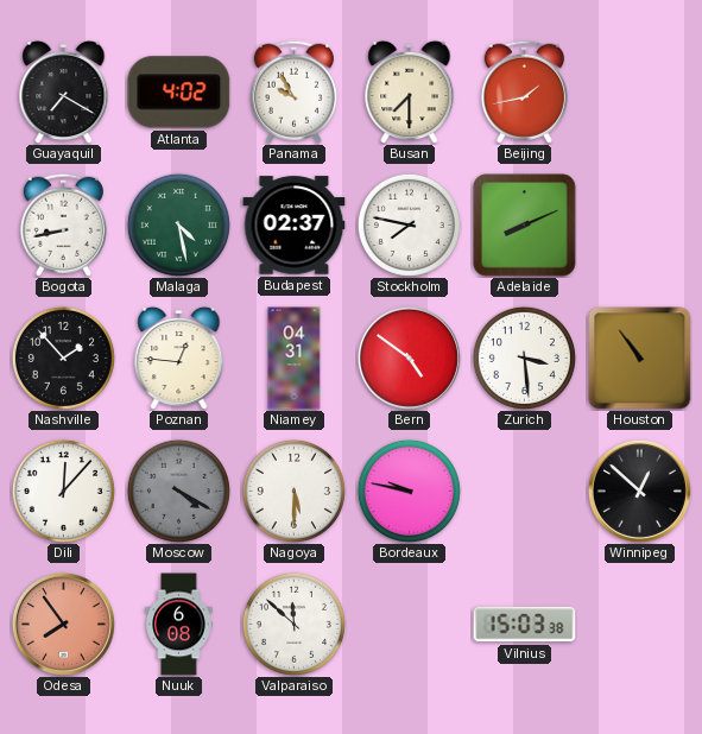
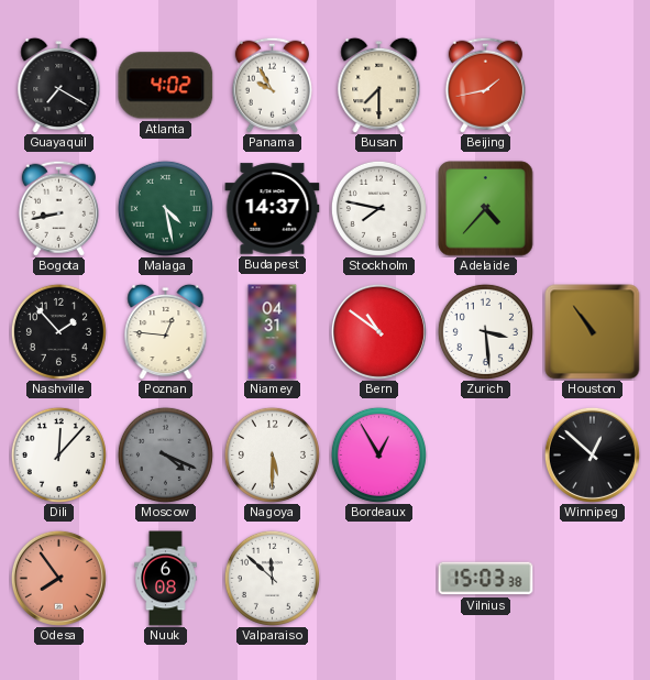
Budapest: 02:37 -> 14:37 (273, 209)
Adelaide: 8:11 -> 4:37 (486, 209)
Bern: 4:51 -> 10:51 (378, 331)
Moscow: 4:20 -> 4:19 (165, 454)
Bordeaux: 9:47 -> 12:55 (378, 454)
